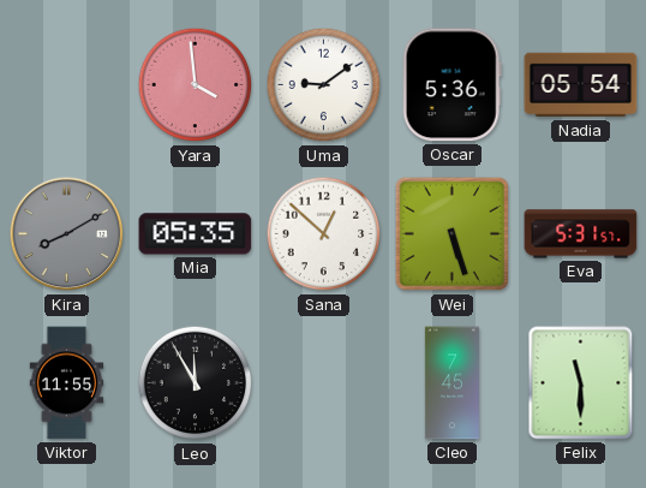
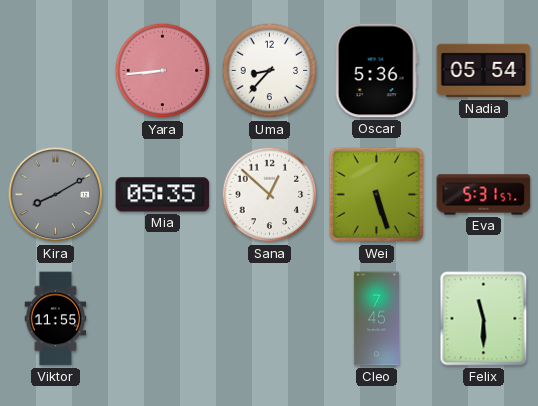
Yara: 3:59 -> 8:44 (163, 71)
Uma: 9:09 -> 8:37 (270, 71)
Leo: 11:55 -> none (196, 383)
